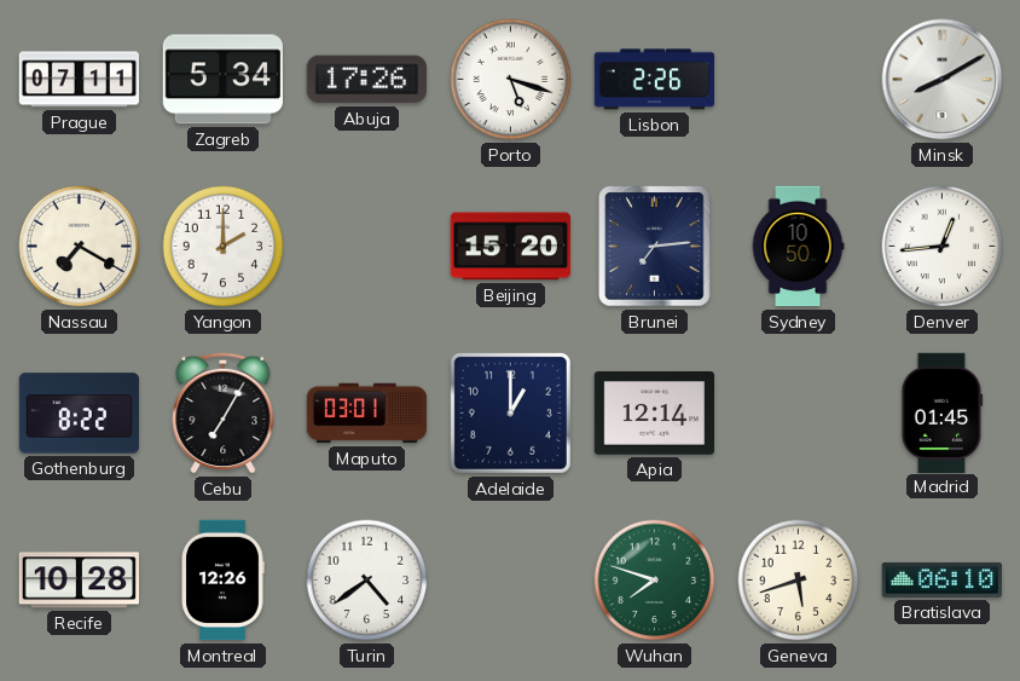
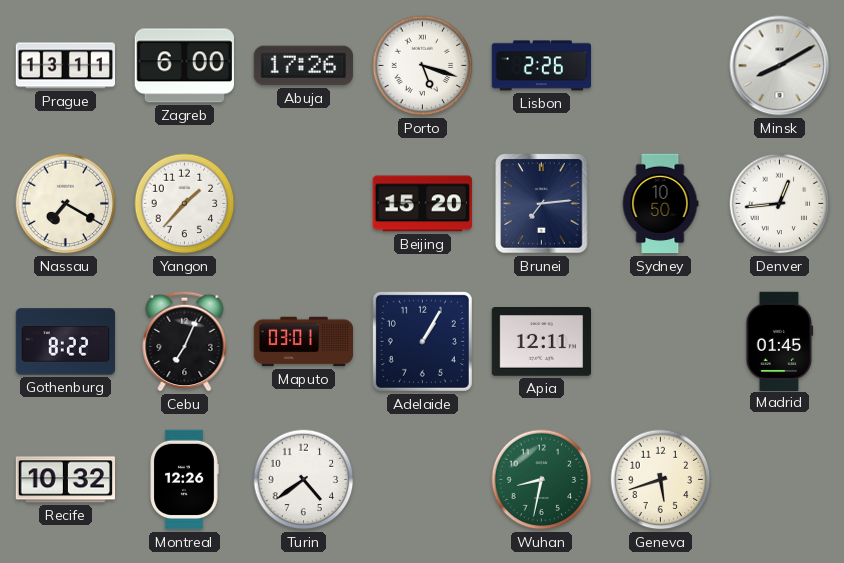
Prague: 07:11 -> 13:11 (65, 66)
Zagreb: 5:34 -> 6:00 (184, 66)
Yangon: 2:00 -> 1:37 (185, 204)
Cebu: 7:05 -> 7:04 (185, 341)
Adelaide: 1:00 -> 1:05 (422, 341)
Apia: 12:14 -> 12:11 (541, 342)
Recife: 10:28 -> 10:32 (65, 480)
Wuhan: 7:48 -> 8:32 (542, 480)
Bratislava: 06:10 -> none (941, 579)
